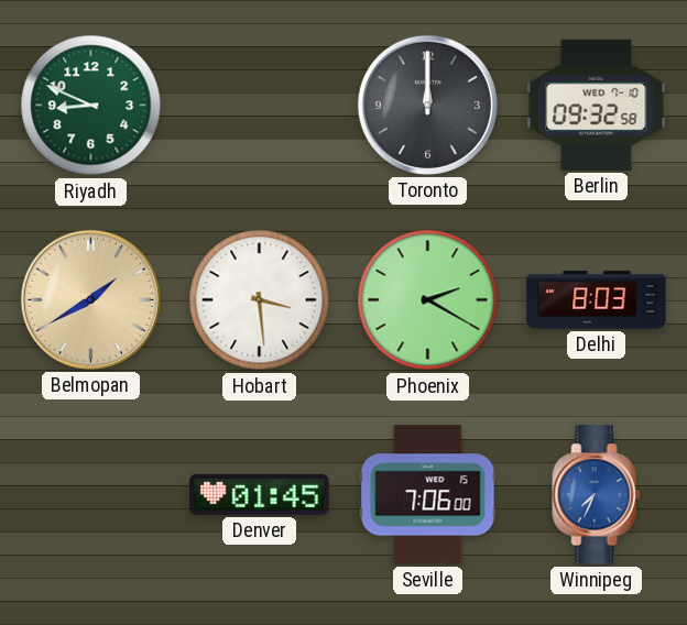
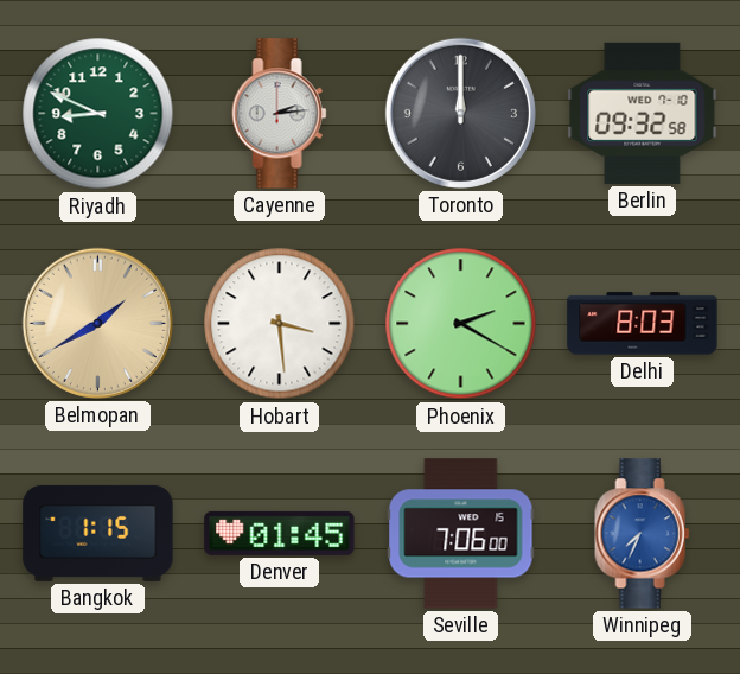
Cayenne: none -> 2:14 (280, 114)
Bangkok: none -> 1:15 (98, 533)
